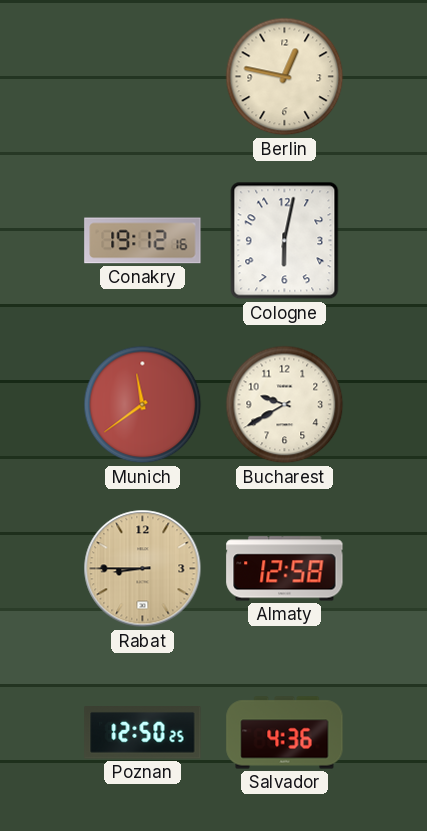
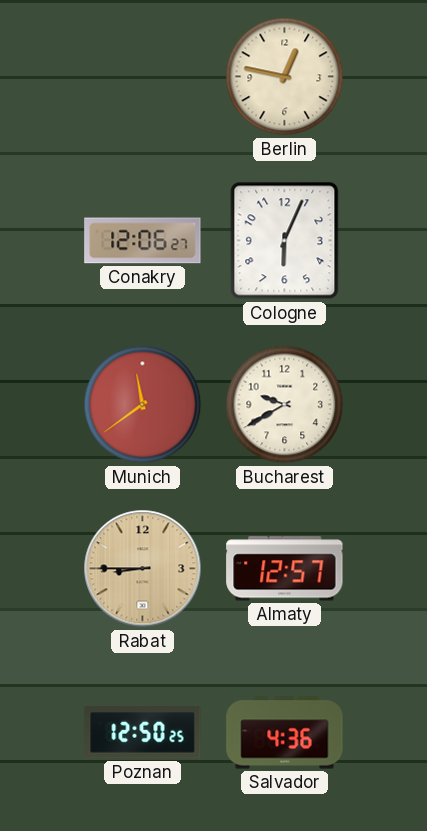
Conakry: 19:12 -> 12:06 (143, 241)
Cologne: 6:02 -> 6:04 (285, 241)
Almaty: 12:58 -> 12:57 (285, 569)
